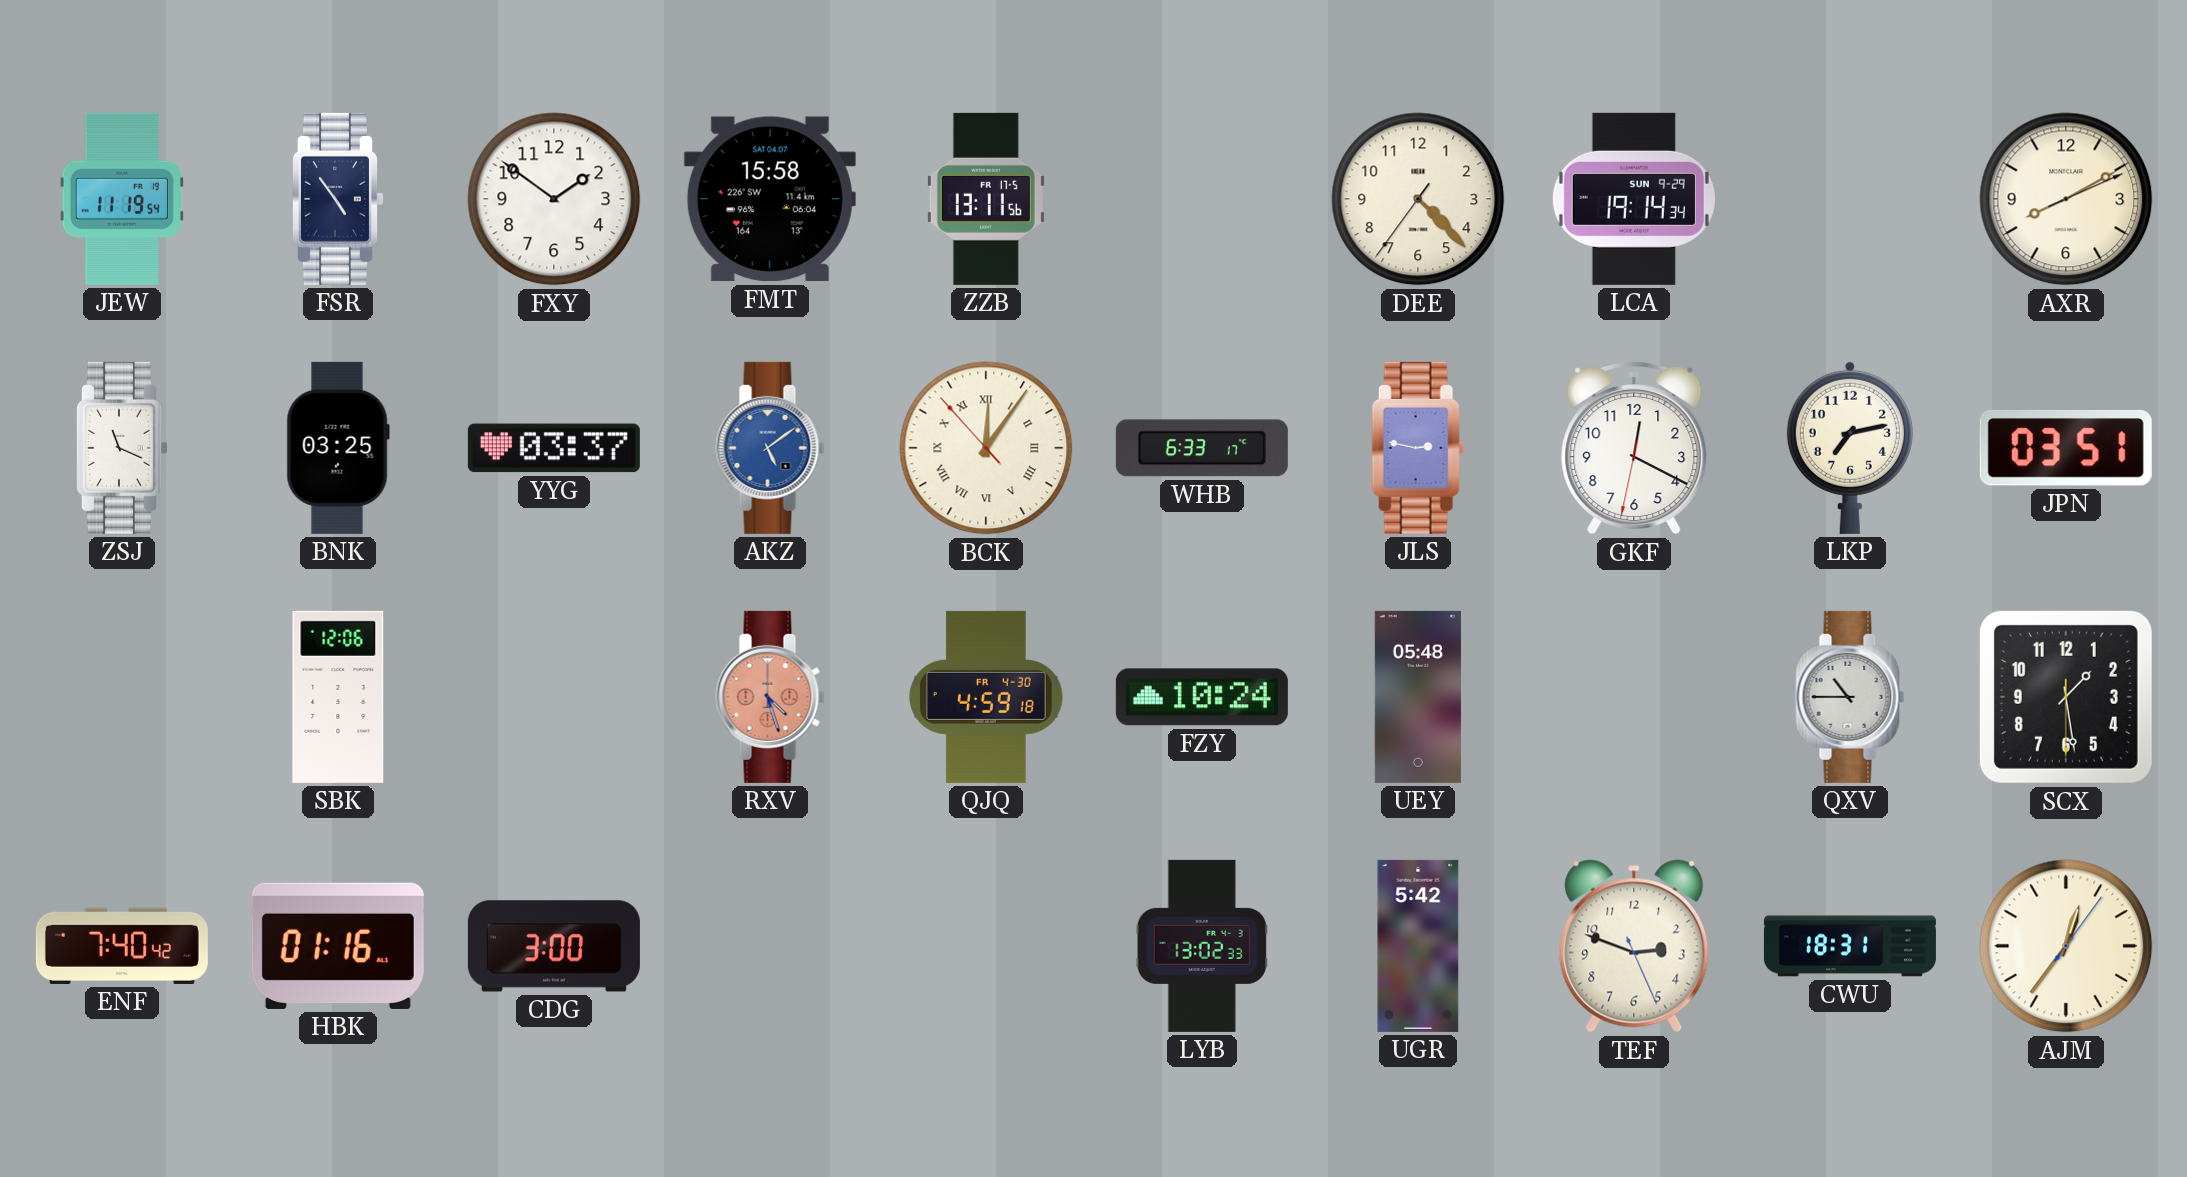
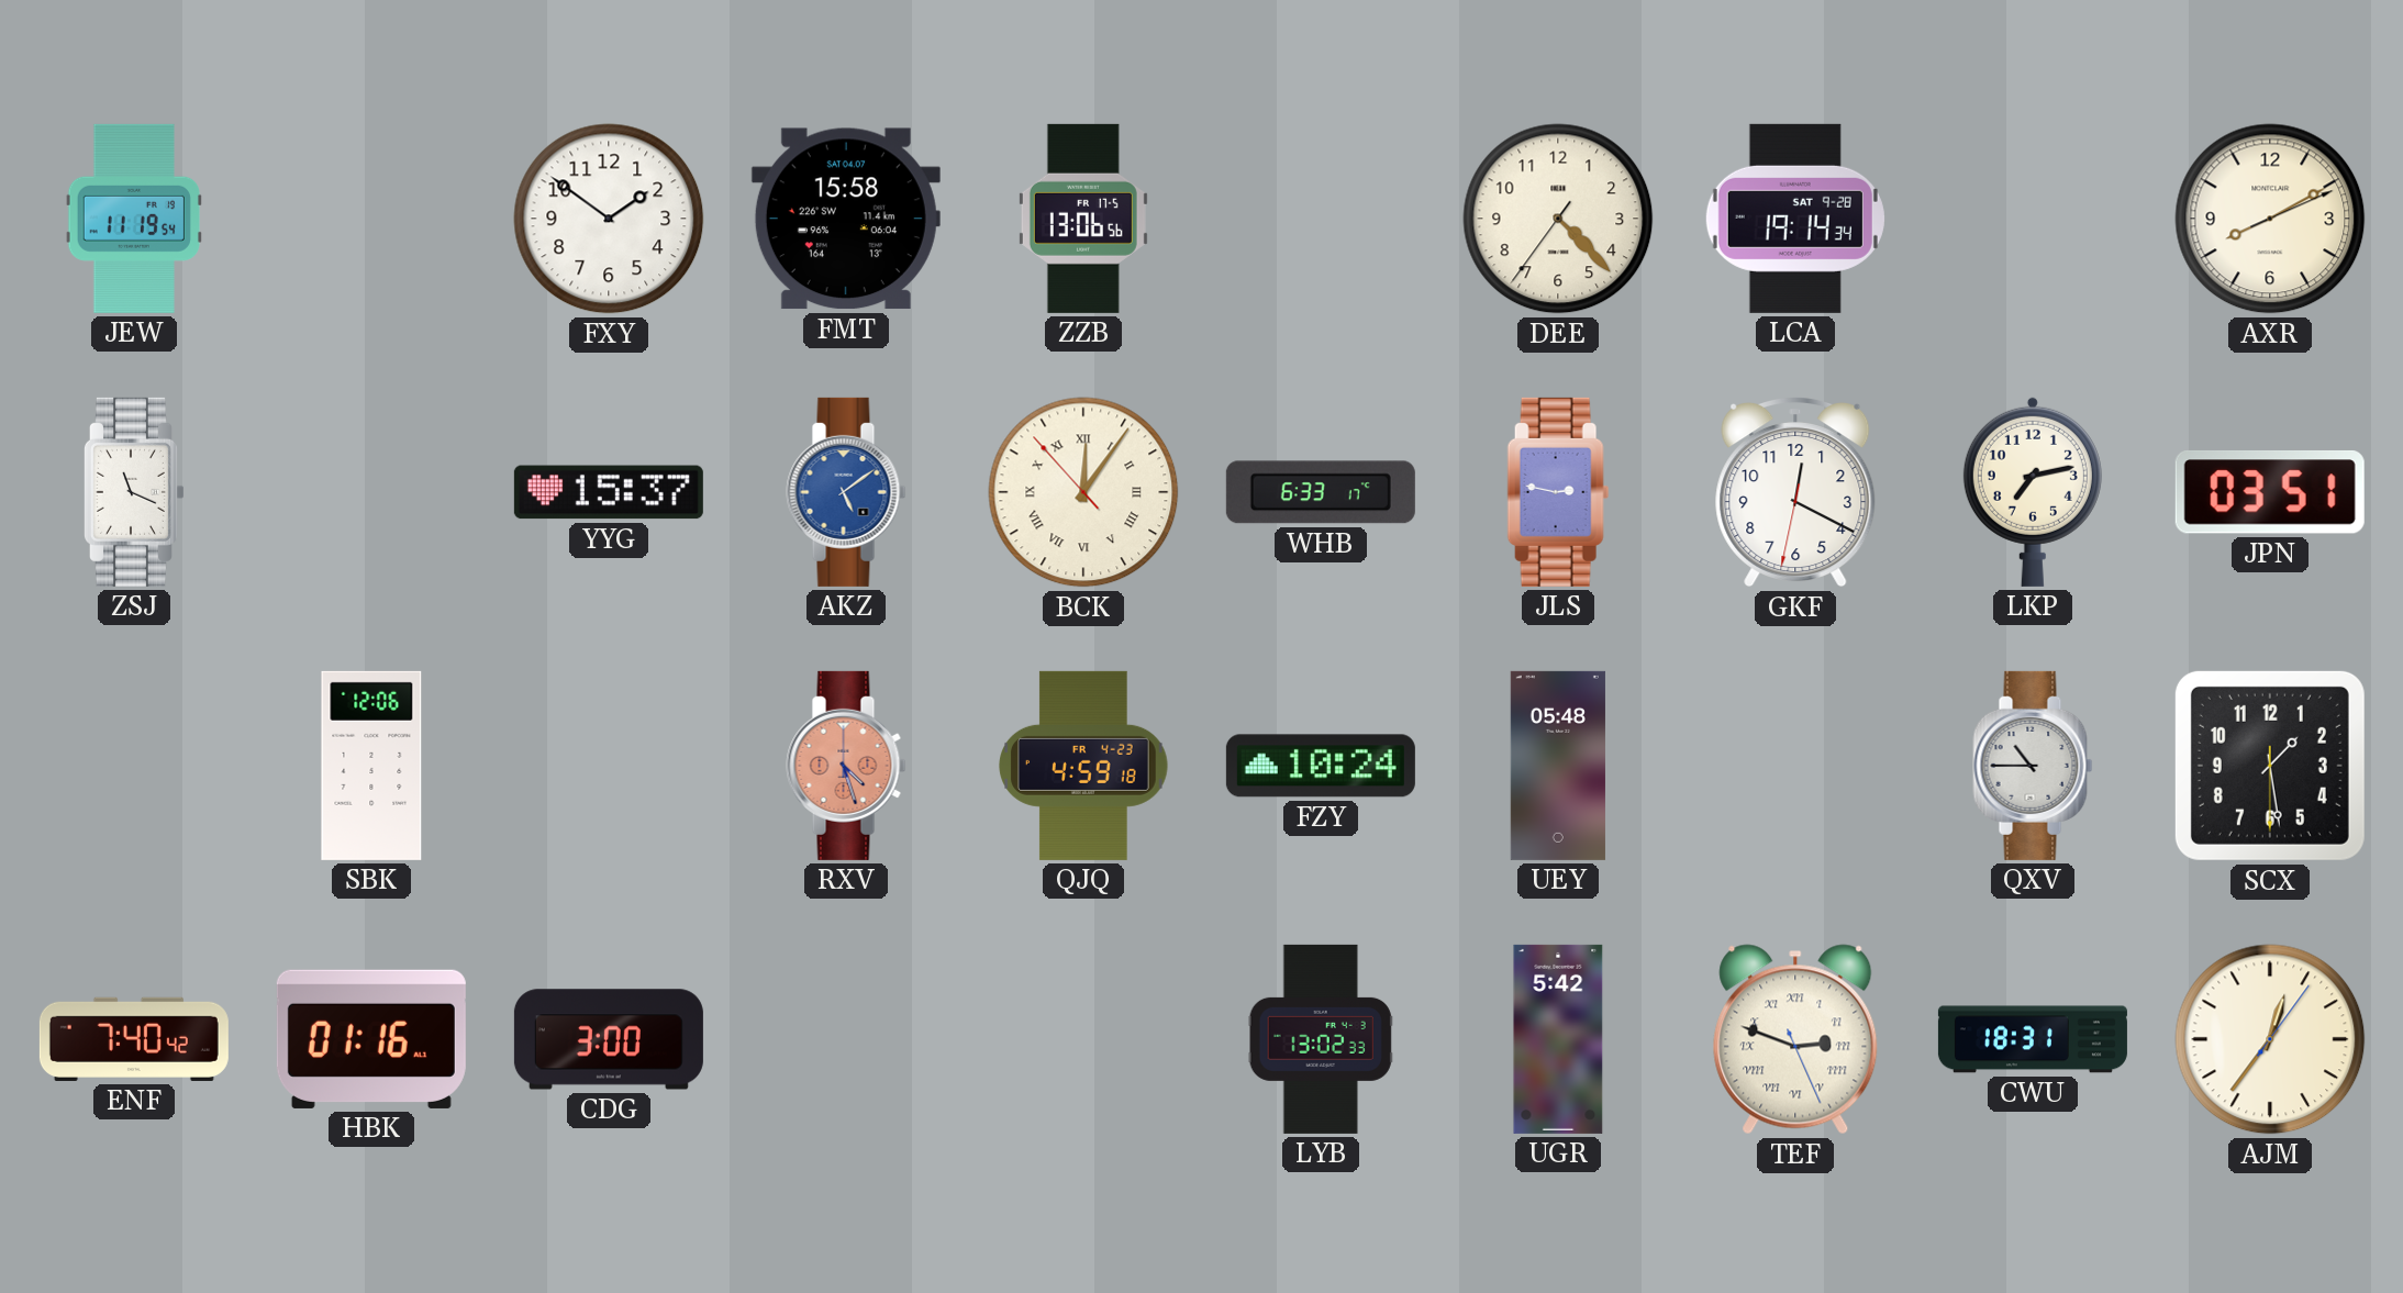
FSR: 4:54 -> none (338, 199)
ZZB: 13:11 -> 13:06 (1083, 219)
LCA date: SUN 9-29 -> SAT 9-28 (1795, 219)
BNK: 03:25 -> none (338, 448)
YYG: 03:37 -> 15:37 (609, 492)
QJQ date: FR 4-30 -> FR 4-23 (1083, 766)
TEF numerals: Arabic -> Roman (1795, 1039)
